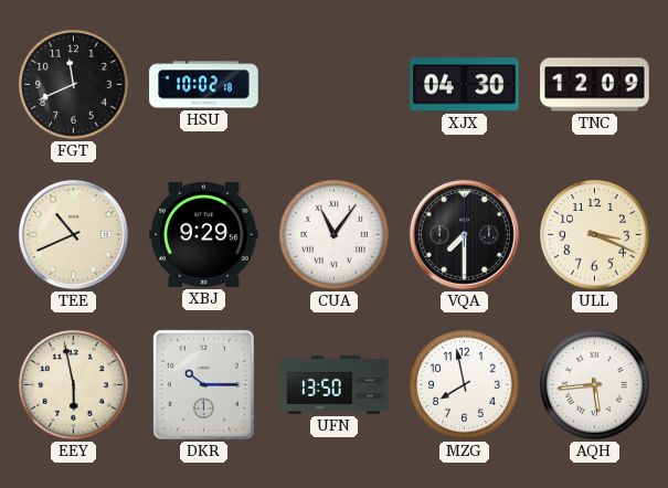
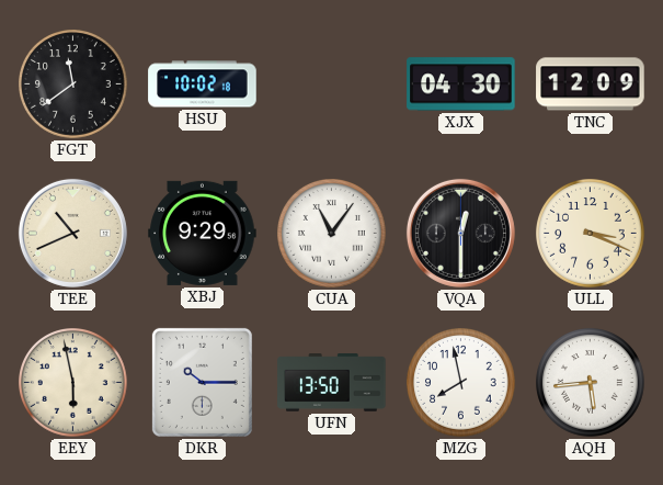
FGT: 11:41 -> 11:39 (73, 84)
VQA: 7:30 -> 12:30 (460, 233)
